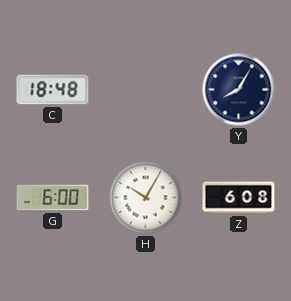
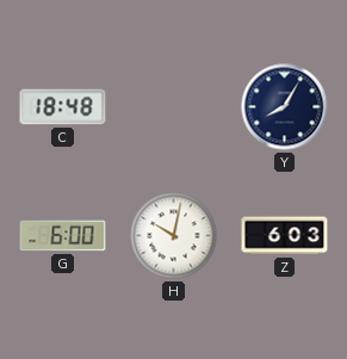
H: 10:05 -> 10:02 (174, 236)
Z: 6:08 -> 6:03 (285, 236)
